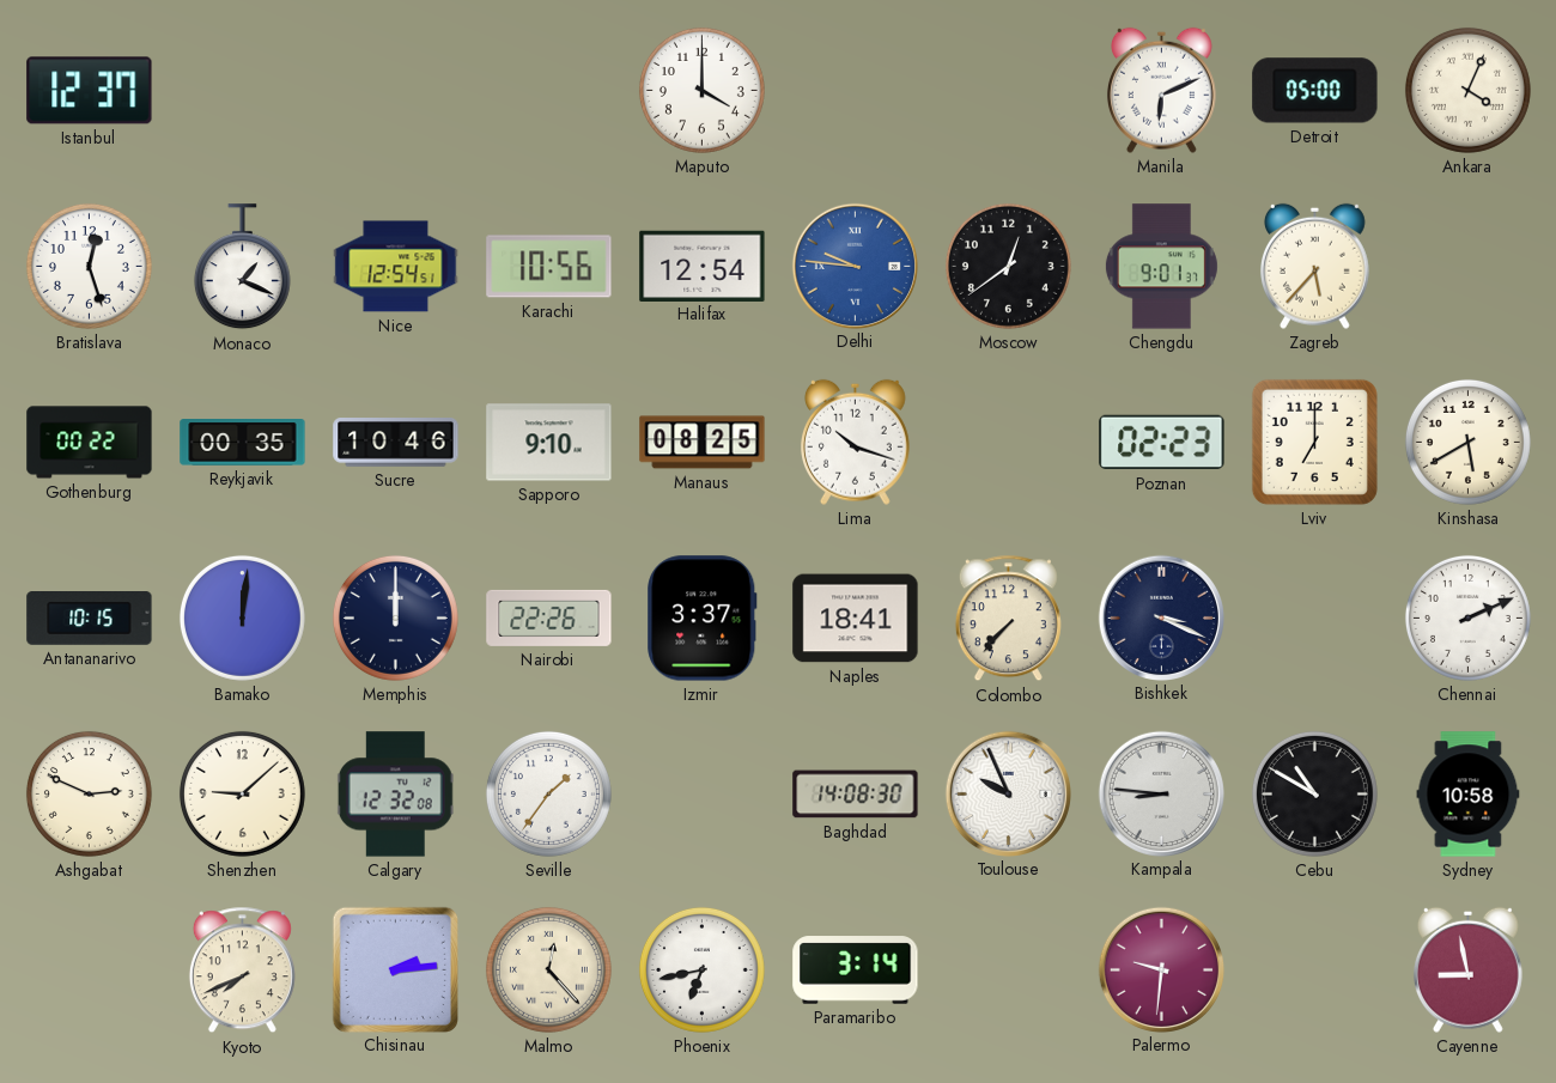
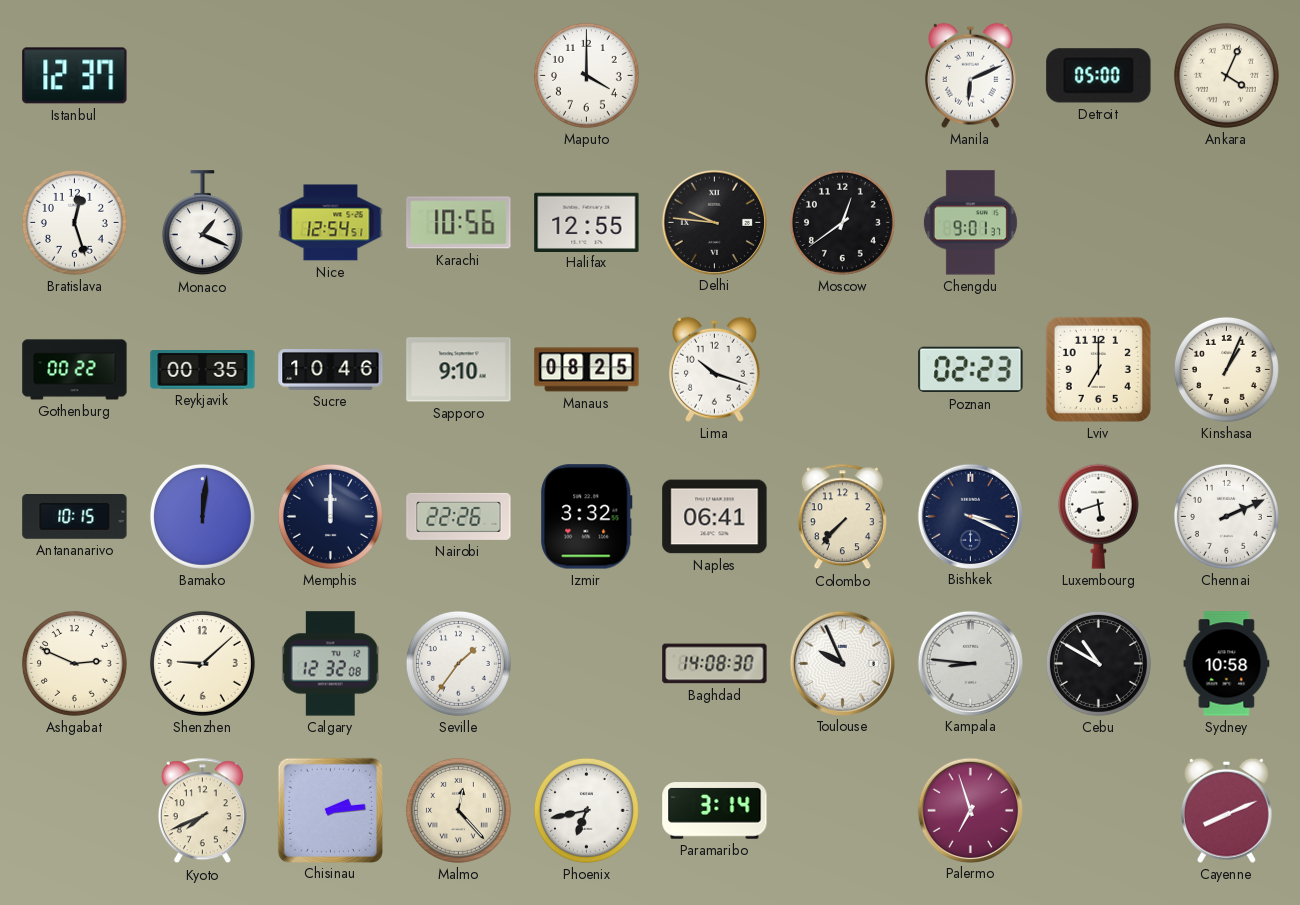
Halifax: 12:54 -> 12:55 (587, 222)
Delhi dial: blue -> black (714, 222)
Zagreb: 5:37 -> none (1314, 266)
Kinshasa: 5:40 -> 1:04 (1226, 369)
Izmir: 3:37 -> 3:32 (587, 517)
Naples: 18:41 -> 06:41 (715, 517)
Luxembourg: none -> 5:42 (1098, 516)
Palermo: 9:31 -> 6:57 (970, 810)
Cayenne: 8:58 -> 8:11 (1226, 810)
